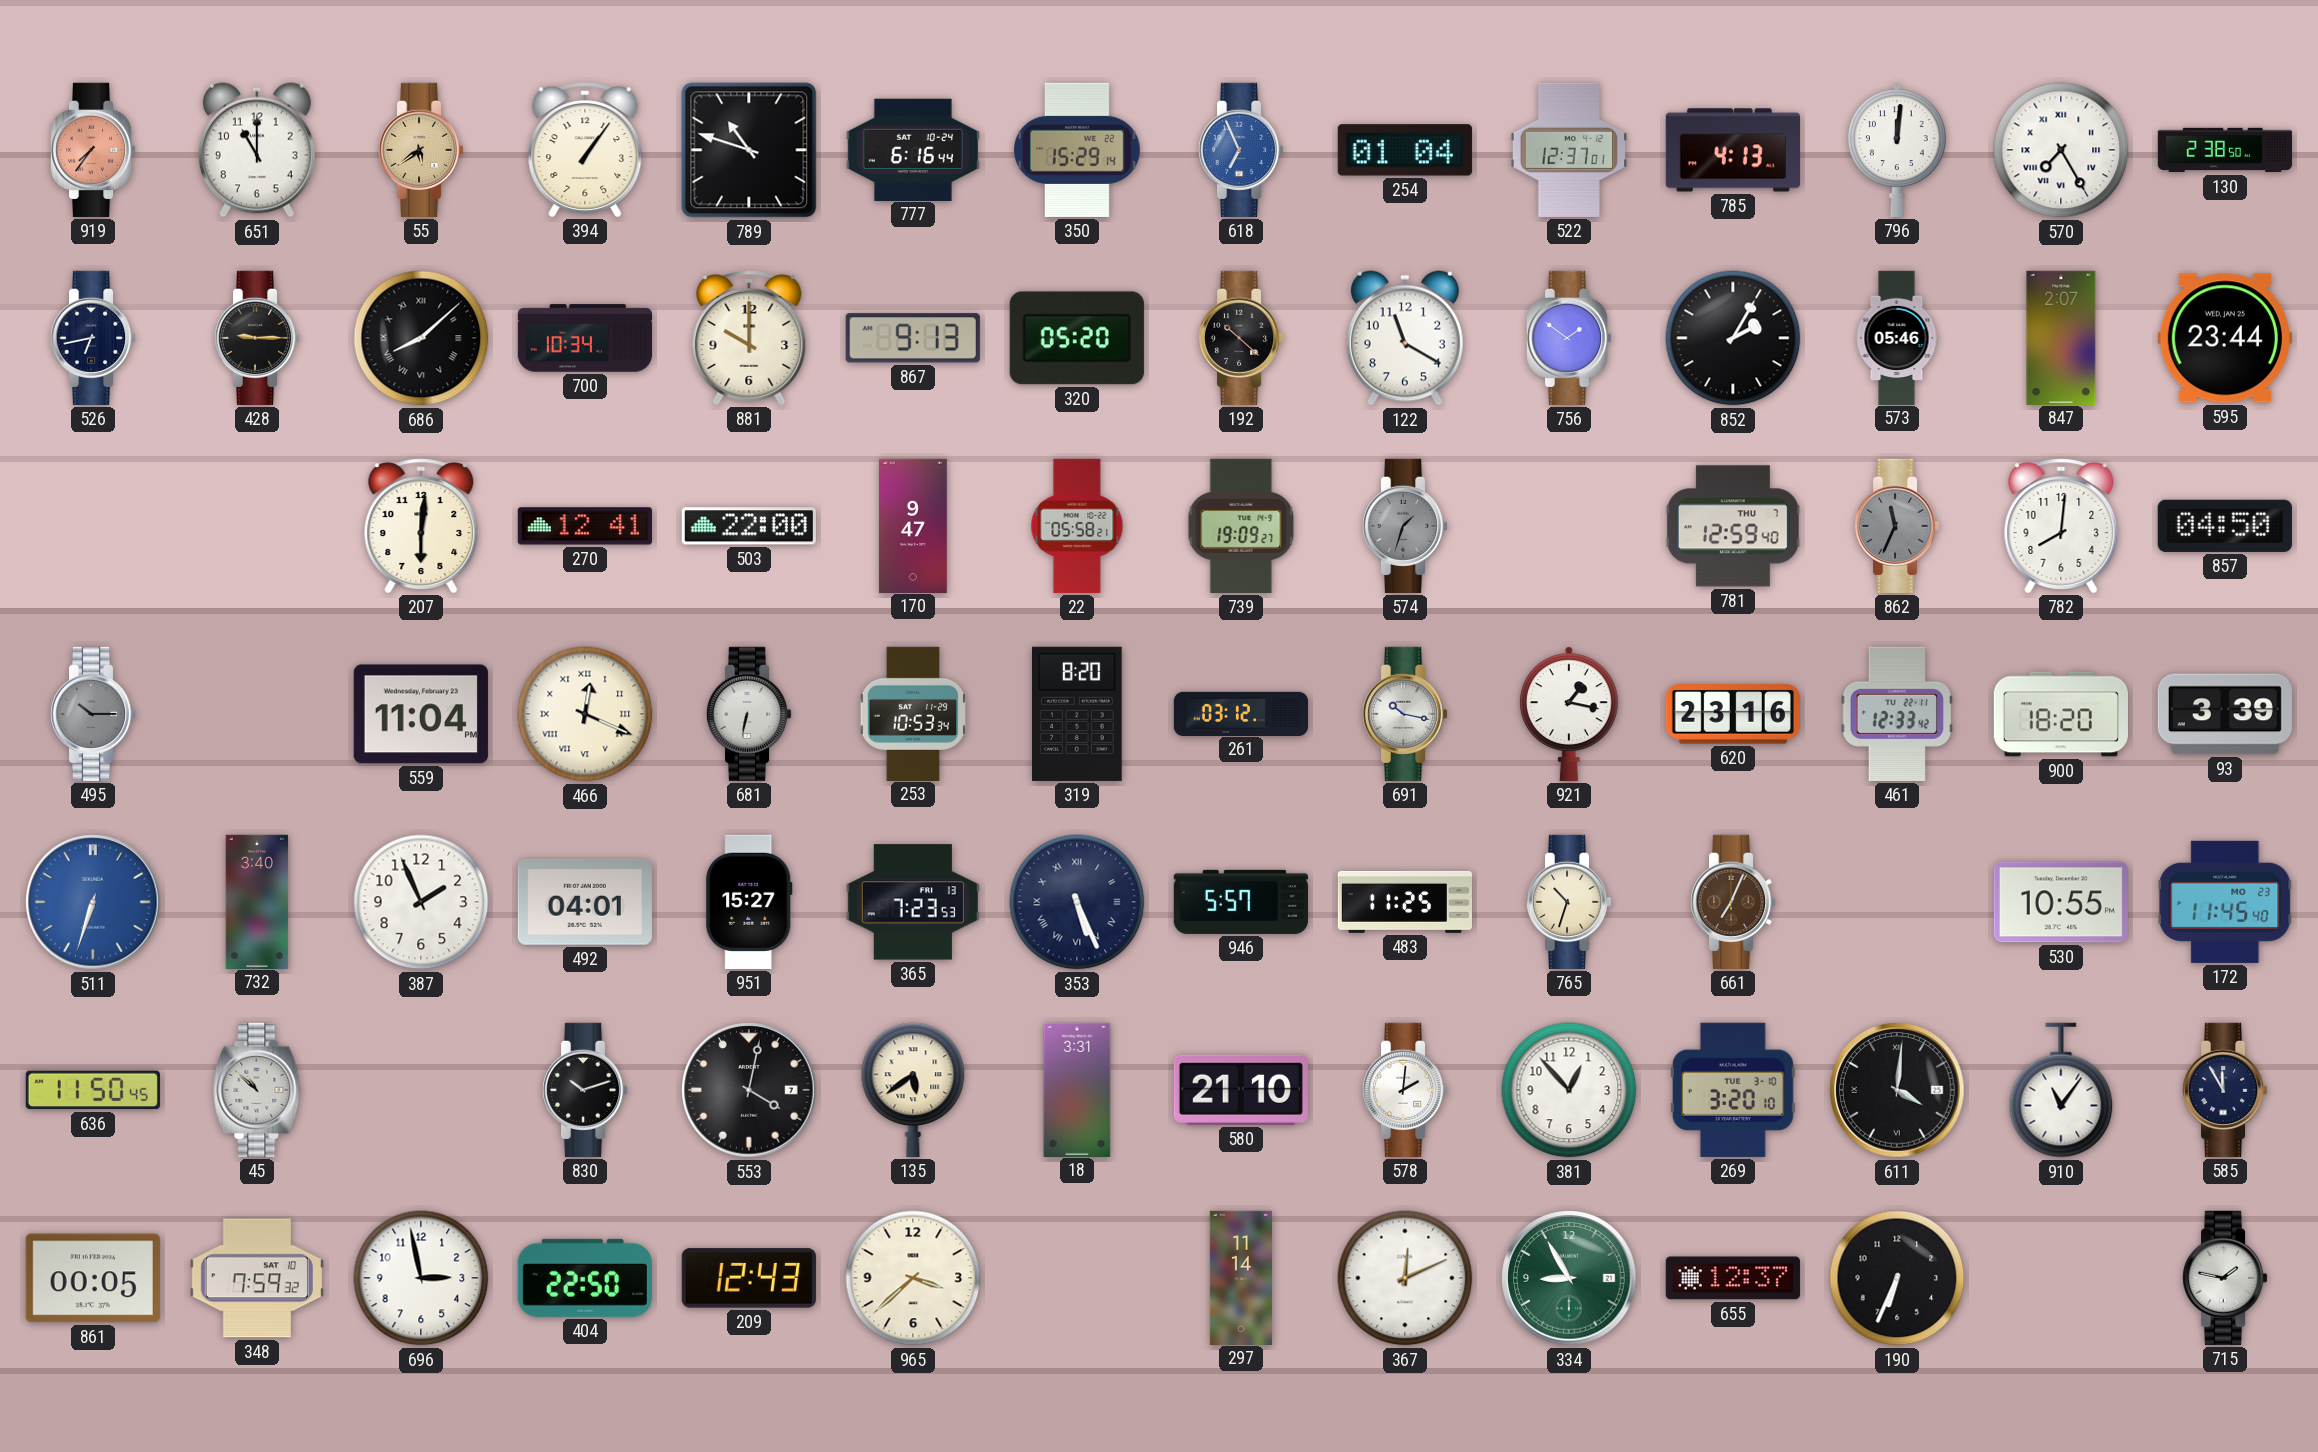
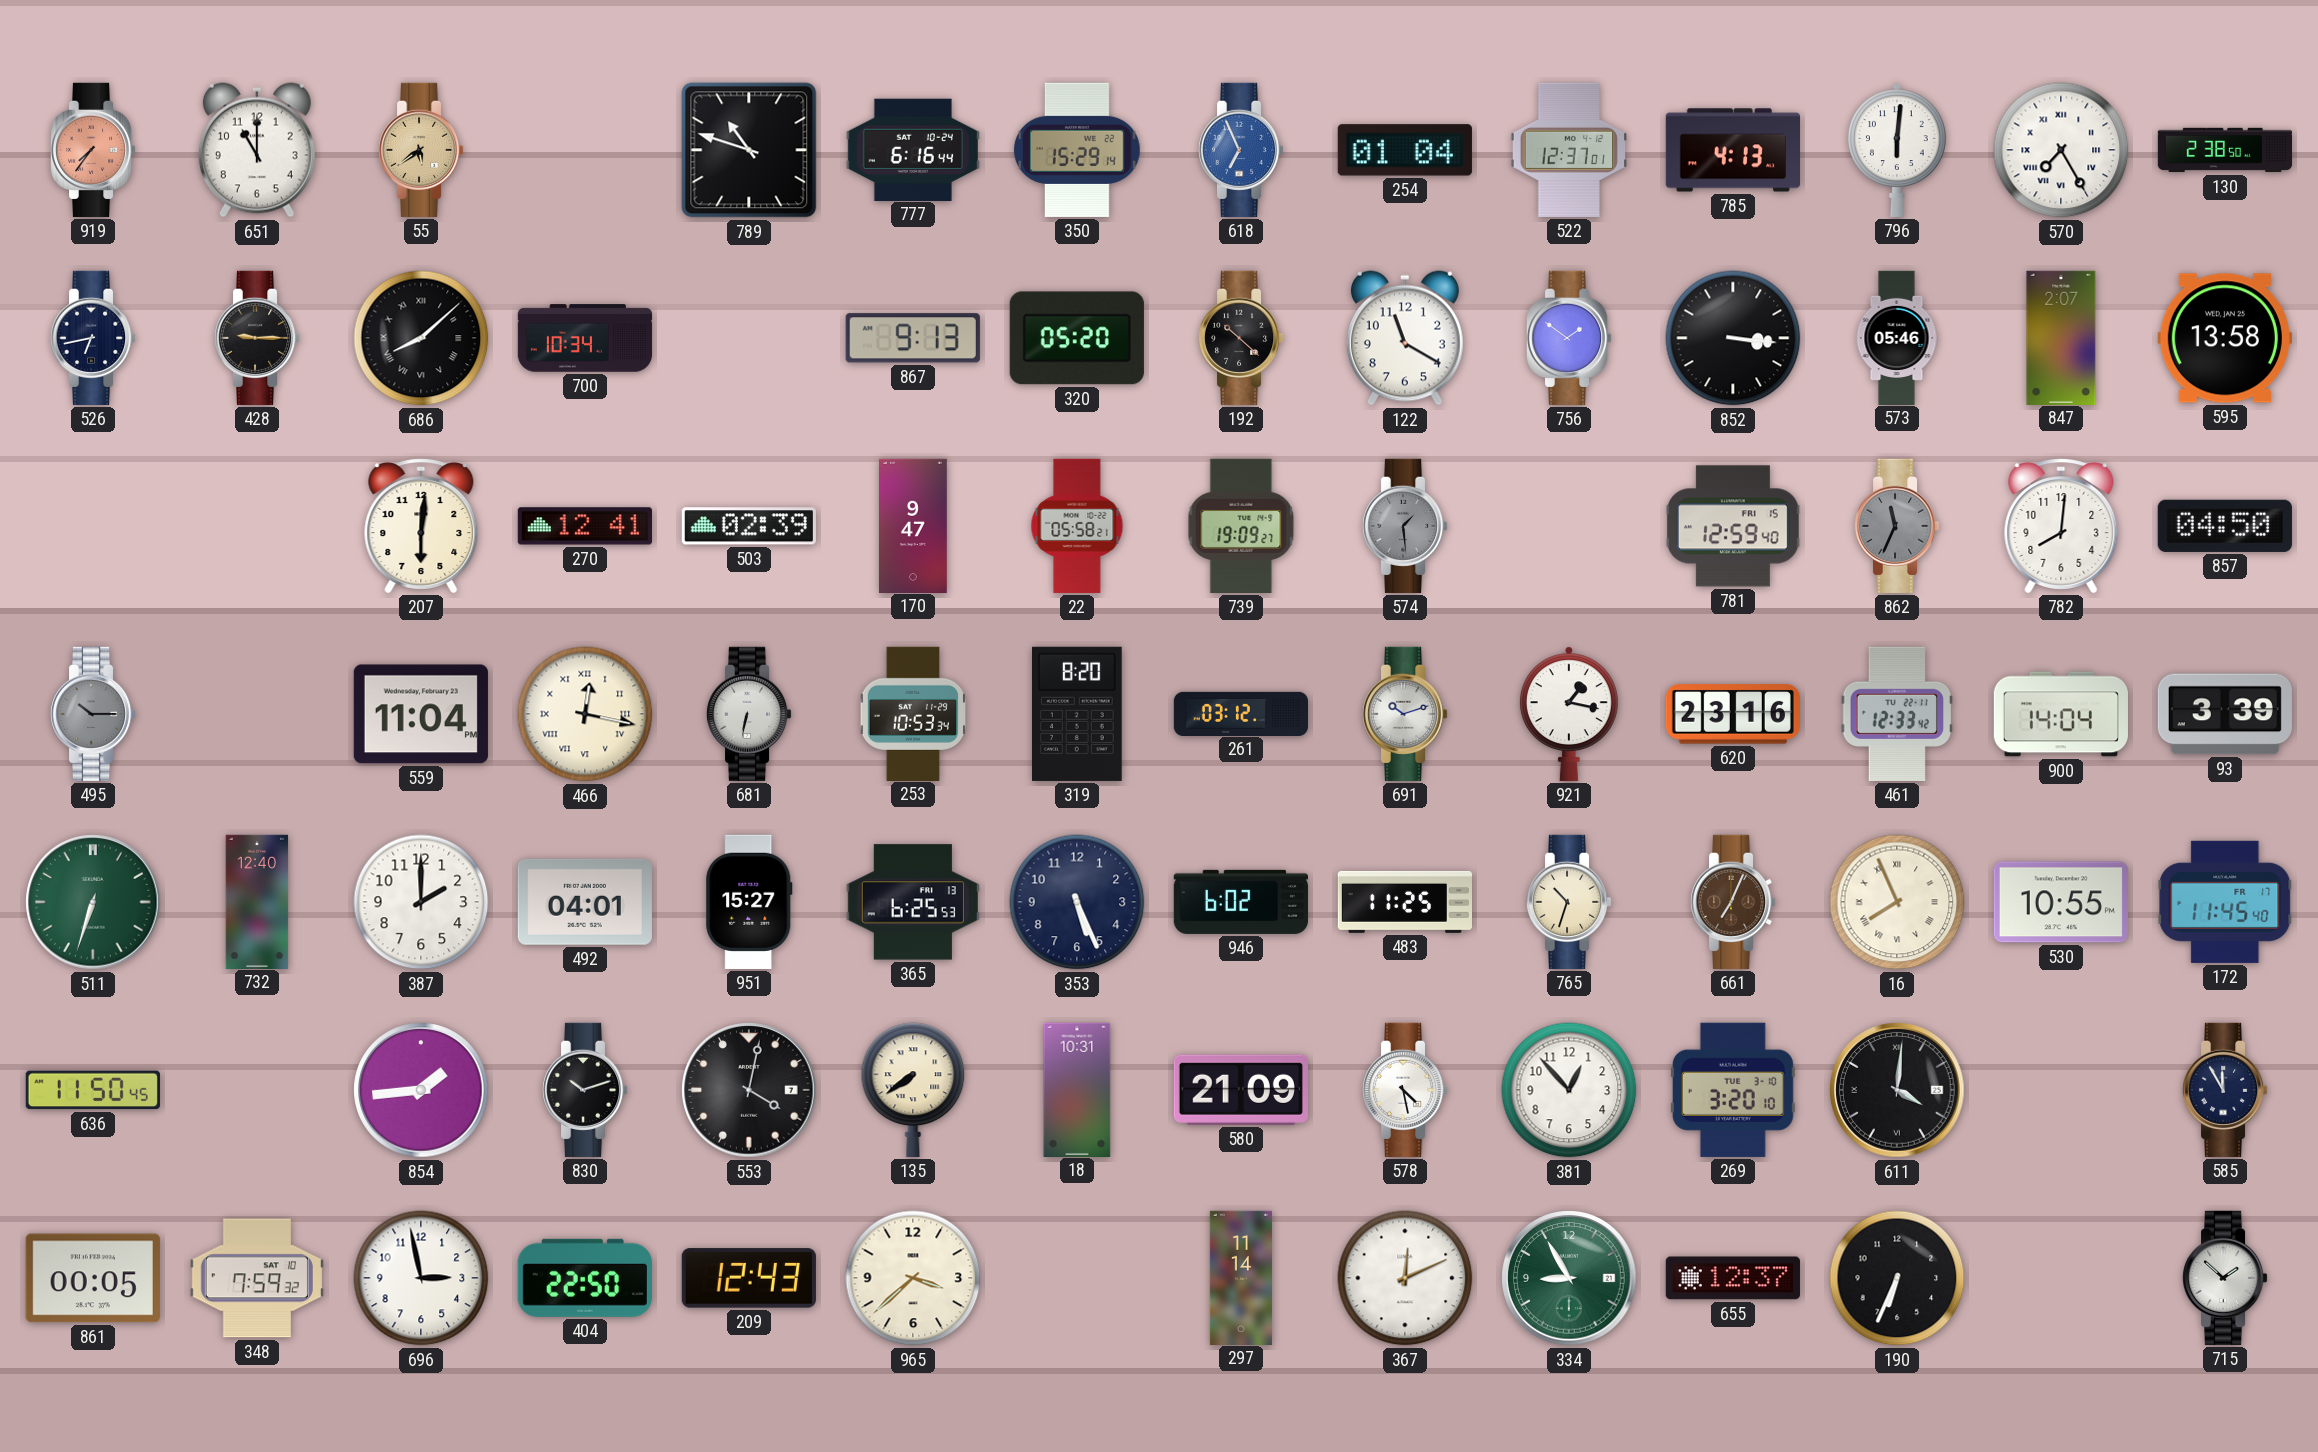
394: 1:06 -> none (585, 150)
796: 12:01 -> 6:01 (1897, 150)
881: 10:00 -> none (749, 338)
852: 2:05 -> 3:16 (1733, 338)
595: 23:44 -> 13:58 (2225, 338)
503: 22:00 -> 02:39 (749, 526)
574: 1:33 -> 1:29 (1405, 526)
781 date: THU 7 -> FRI 15 (1733, 526)
466: 12:19 -> 12:17 (585, 714)
691: 10:17 -> 10:12 (1405, 714)
900: 18:20 -> 14:04 (2061, 714)
511 dial: blue -> green (93, 902)
732: 3:40 -> 12:40 (257, 901)
387: 1:56 -> 2:00 (421, 902)
365: 7:23 -> 6:25 (913, 902)
353 numerals: Roman -> Arabic (1077, 902)
946: 5:57 -> 6:02 (1241, 902)
16: none -> 7:56 (1897, 902)
172 date: MO 23 -> FR 17 (2225, 902)
45: 10:52 -> none (257, 1090)
854: none -> 1:44 (421, 1090)
135: 5:39 -> 7:39 (913, 1090)
18: 3:31 -> 10:31 (1077, 1089)
580: 21:10 -> 21:09 (1241, 1090)
578: 2:01 -> 4:28 (1405, 1090)
910: 11:06 -> none (2061, 1090)
715: 1:47 -> 1:52 (2225, 1278)
